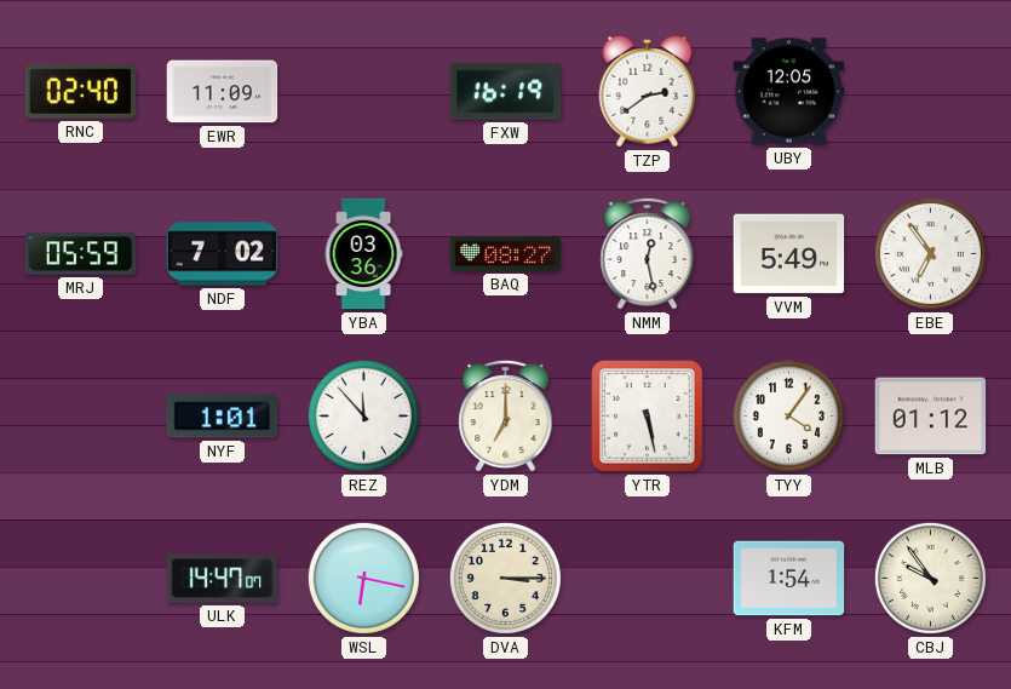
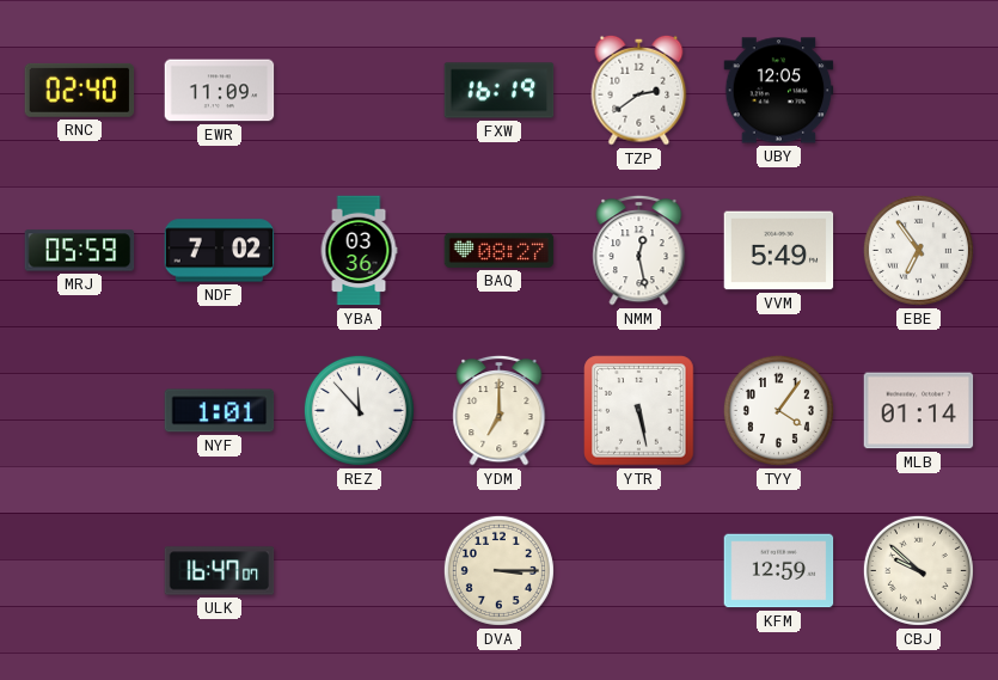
MLB: 01:12 -> 01:14 (919, 411)
ULK: 14:47 -> 16:47 (220, 571)
WSL: 6:17 -> none (363, 578)
KFM: 1:54 -> 12:59 (779, 571)
CBJ: 9:54 -> 9:52 (918, 570)
